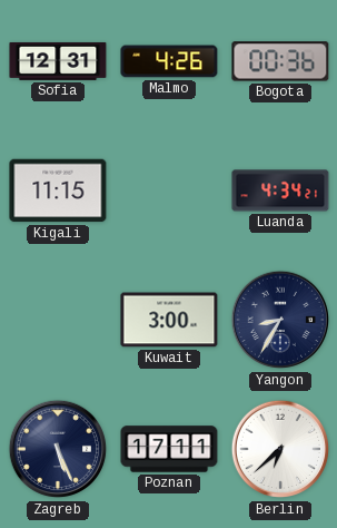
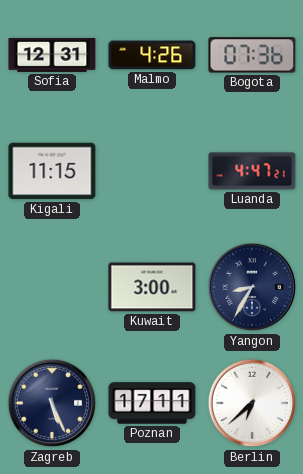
Bogota: 00:36 -> 07:36 (252, 55)
Luanda: 4:34 -> 4:47 (252, 171)
